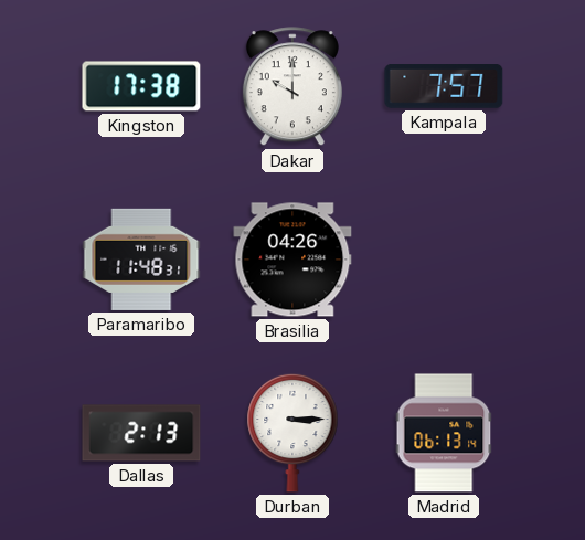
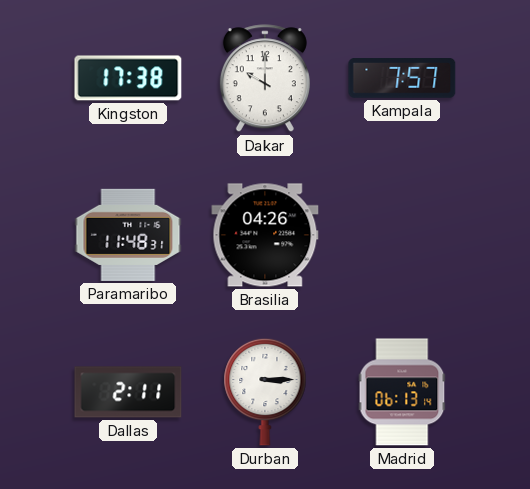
Dallas: 2:13 -> 2:11 (128, 392)
